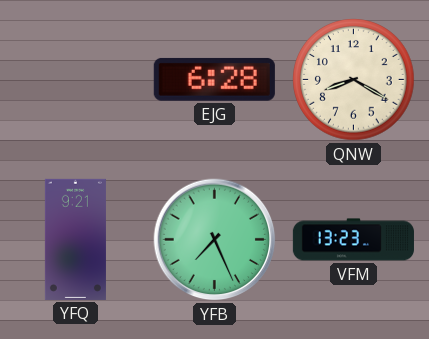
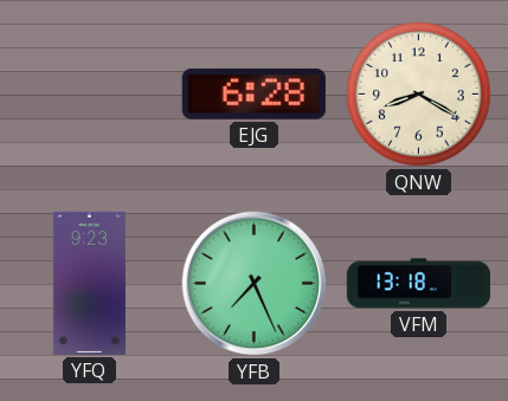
YFQ: 9:21 -> 9:23 (89, 283)
VFM: 13:23 -> 13:18 (418, 284)
